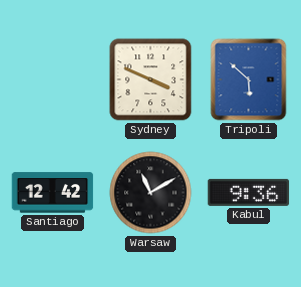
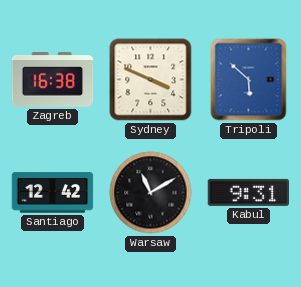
Zagreb: none -> 16:38 (53, 80)
Kabul: 9:36 -> 9:31 (249, 192)
